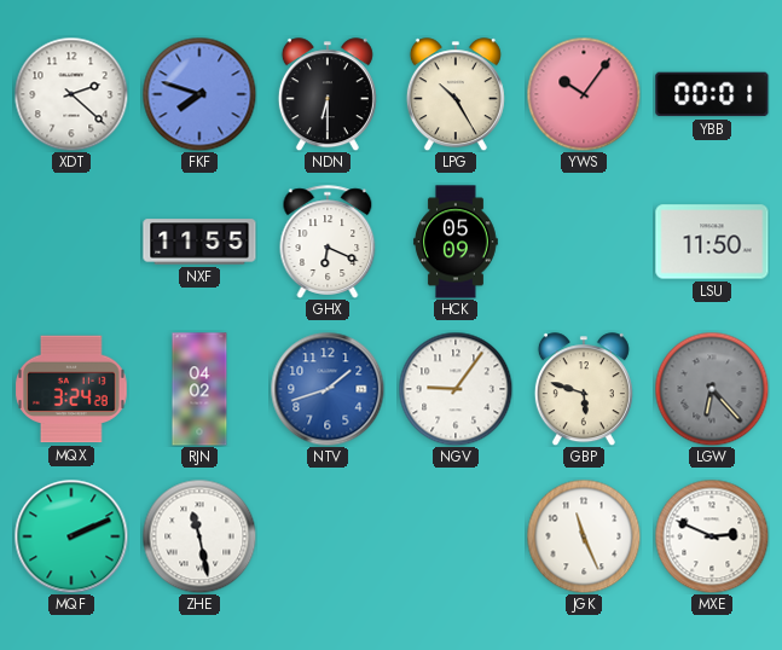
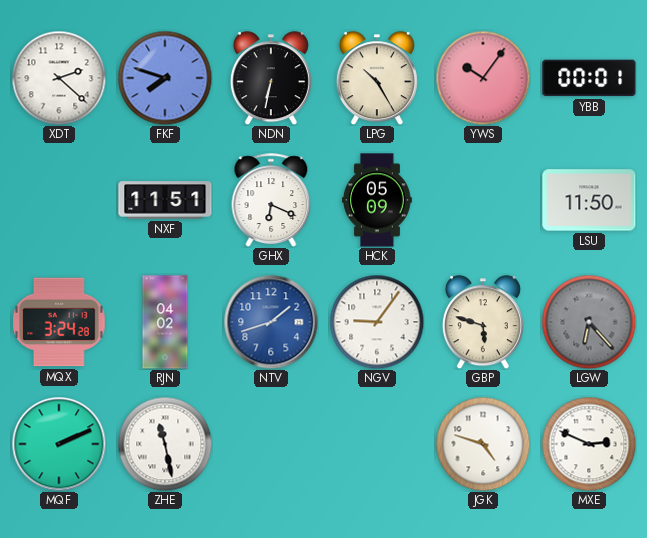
NDN: 6:30 -> 6:32 (271, 78)
NXF: 11:55 -> 11:51 (165, 200)
JGK: 11:26 -> 4:48 (483, 444)
